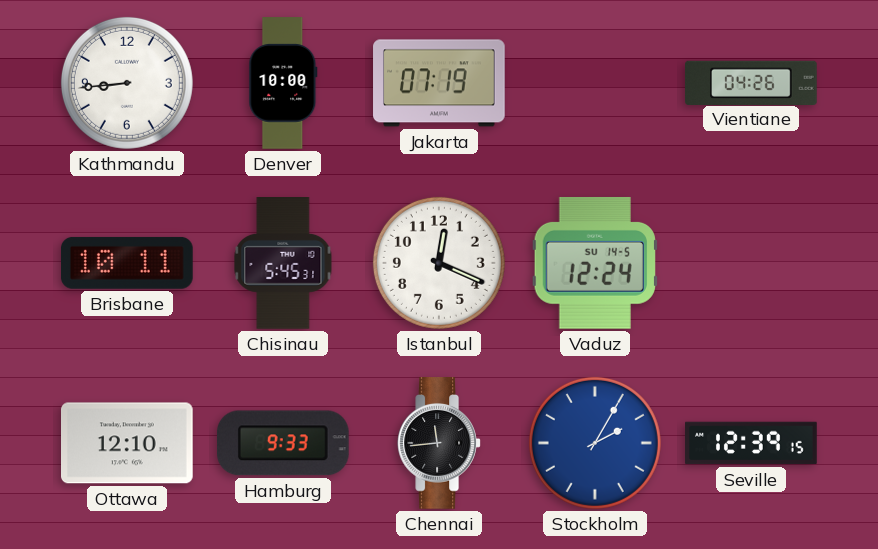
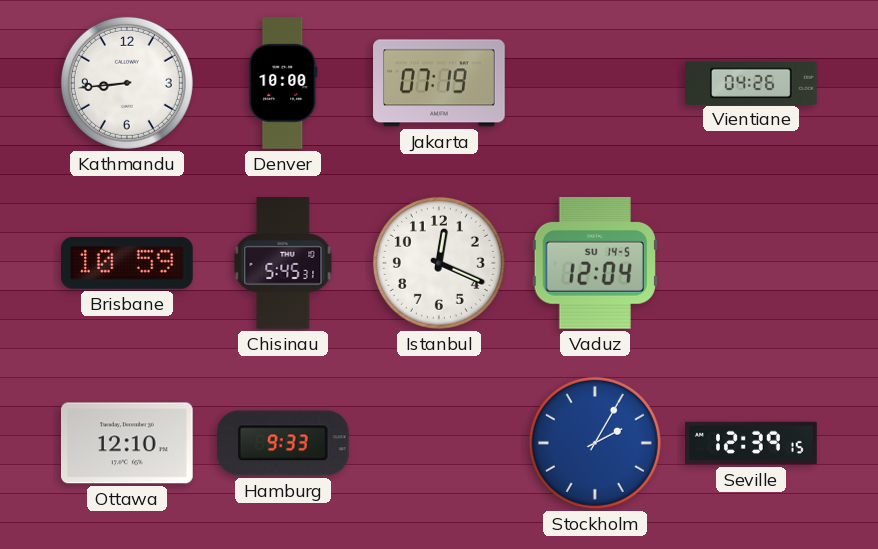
Brisbane: 10:11 -> 10:59 (127, 263)
Vaduz: 12:24 -> 12:04 (595, 263)
Chennai: 11:44 -> none (439, 443)
